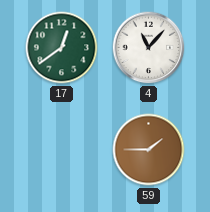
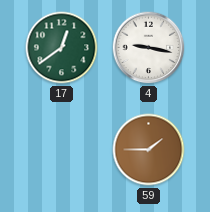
4: 11:07 -> 9:17 (149, 48)
